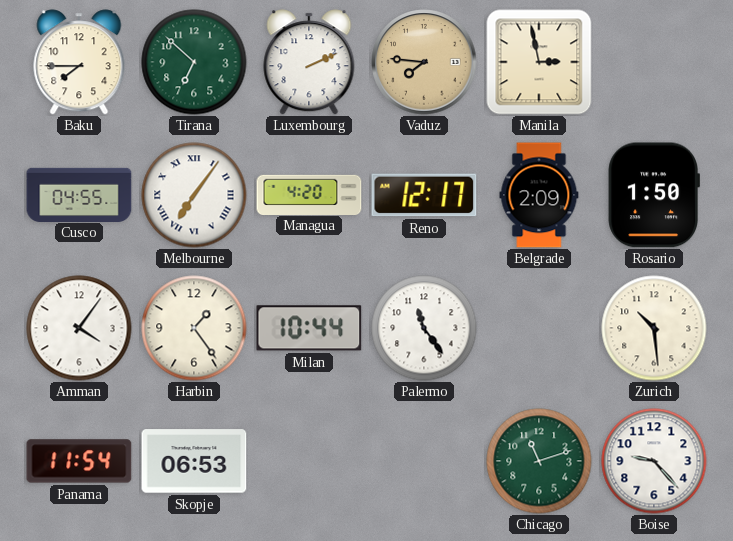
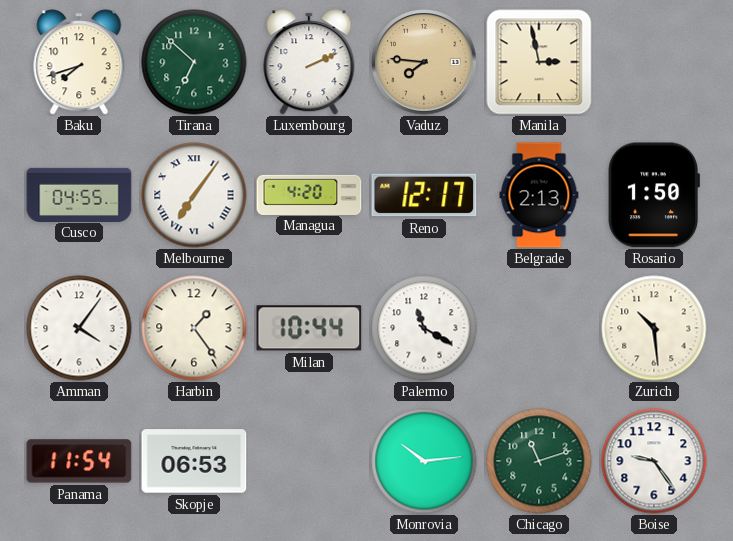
Baku: 7:45 -> 7:42 (79, 62)
Belgrade: 2:09 -> 2:13 (539, 195)
Palermo: 11:24 -> 11:20 (424, 328)
Monrovia: none -> 10:14 (424, 461)
Boise: 9:23 -> 9:24 (654, 461)
